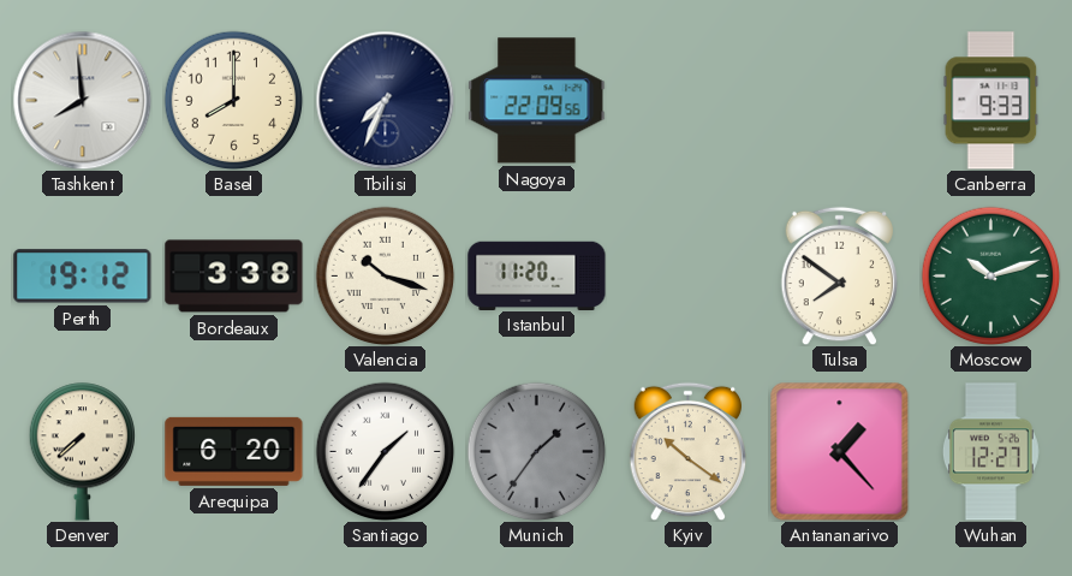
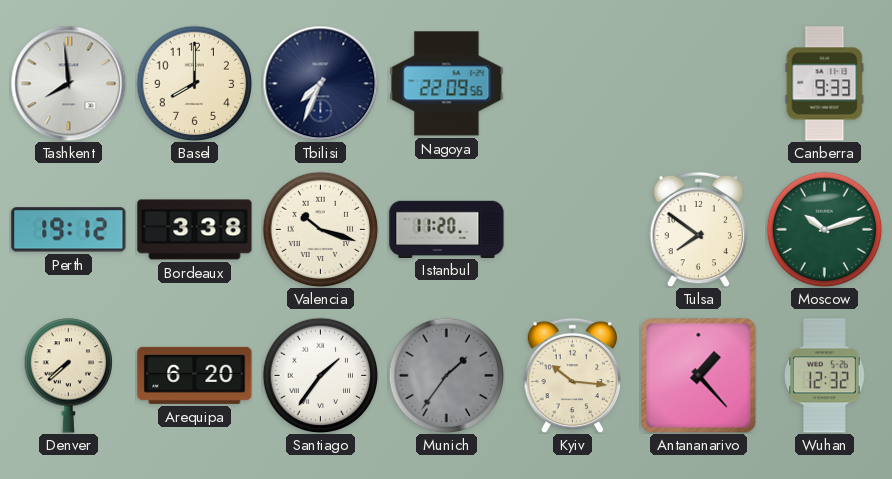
Kyiv: 10:21 -> 10:16 (573, 375)
Wuhan: 12:27 -> 12:32 (824, 376)
